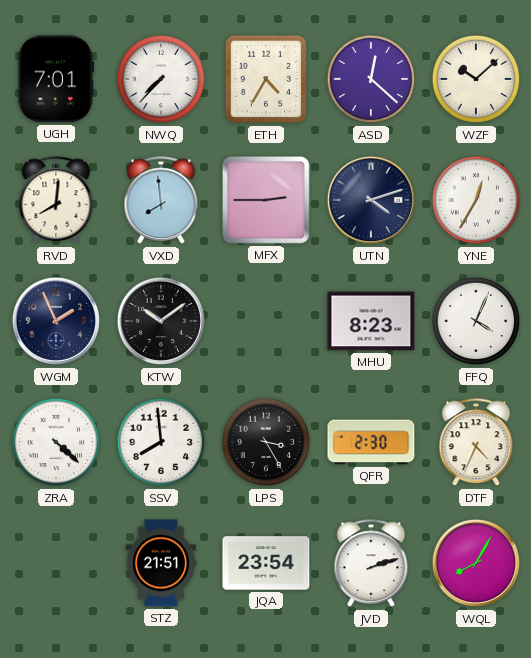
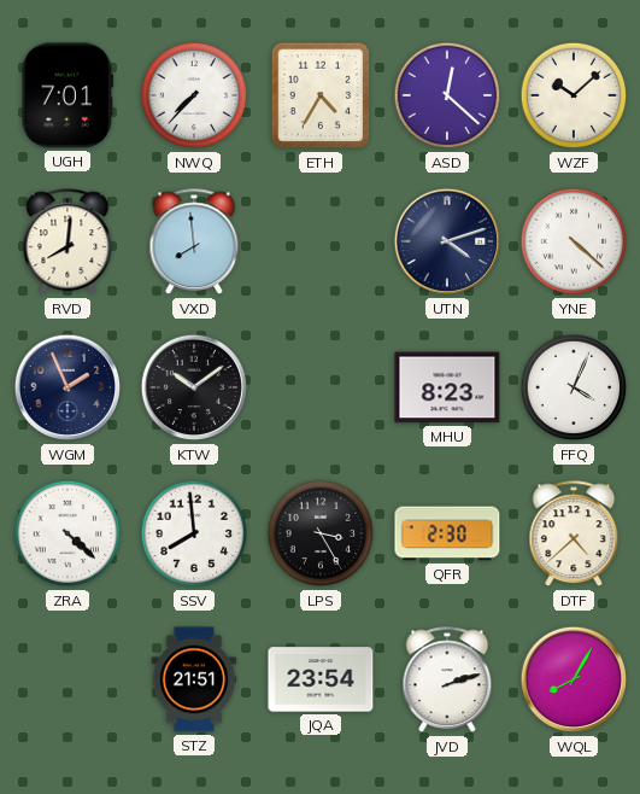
MFX: 2:45 -> none (267, 201)
YNE: 12:35 -> 4:22 (574, 241)
DTF: 4:34 -> 4:38 (574, 535)
